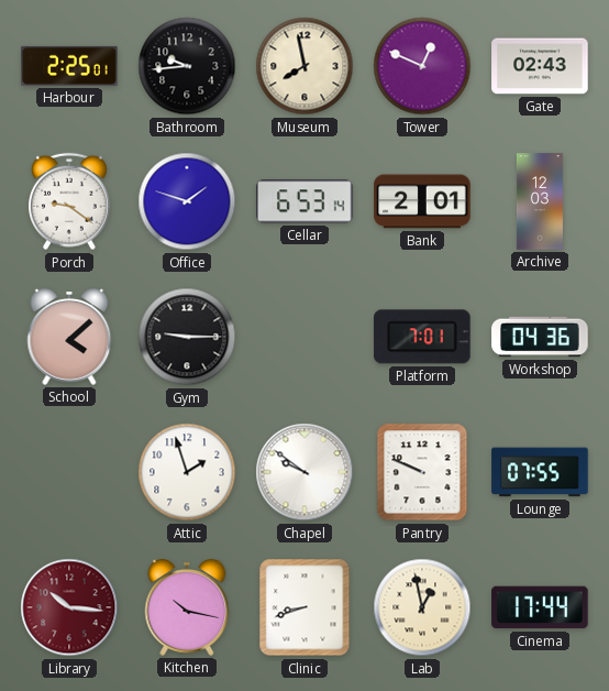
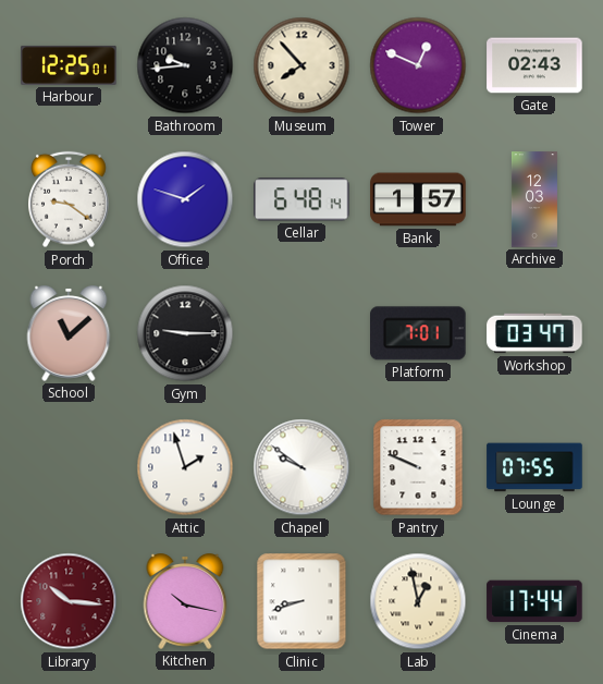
Harbour: 2:25 -> 12:25 (69, 65)
Museum: 7:58 -> 7:53 (301, 65)
Cellar: 6:53 -> 6:48 (301, 199)
Bank: 2:01 -> 1:57 (418, 199)
School: 4:08 -> 11:08 (69, 334)
Workshop: 04:36 -> 03:47 (534, 333)
